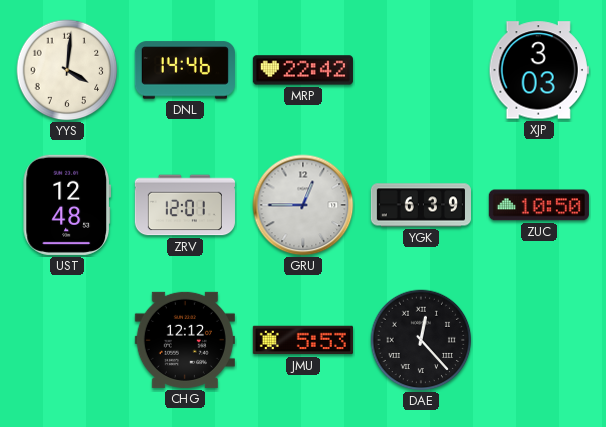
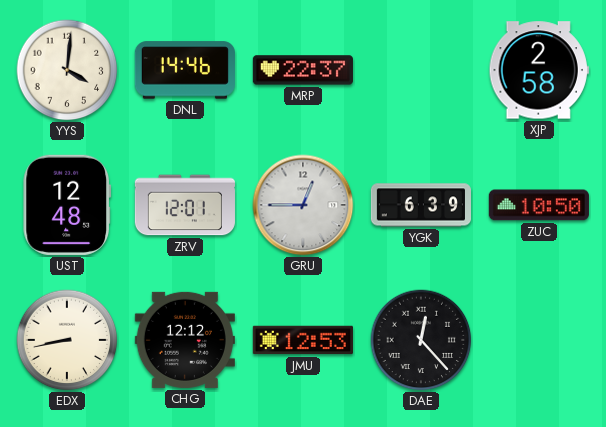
MRP: 22:42 -> 22:37 (303, 70)
XJP: 3:03 -> 2:58 (539, 70)
EDX: none -> 8:43 (67, 340)
JMU: 5:53 -> 12:53 (303, 340)
